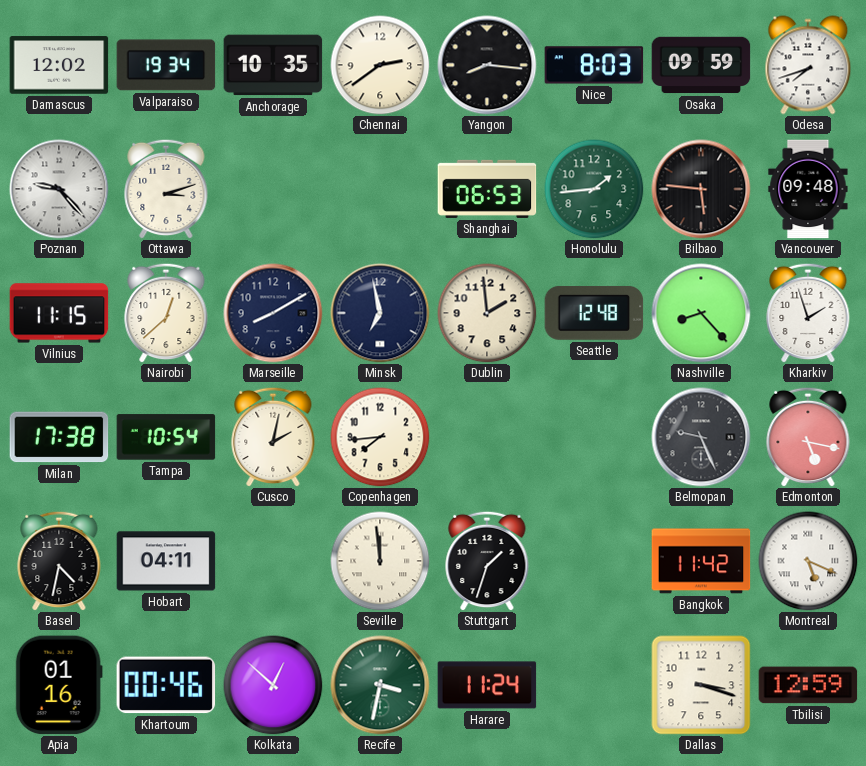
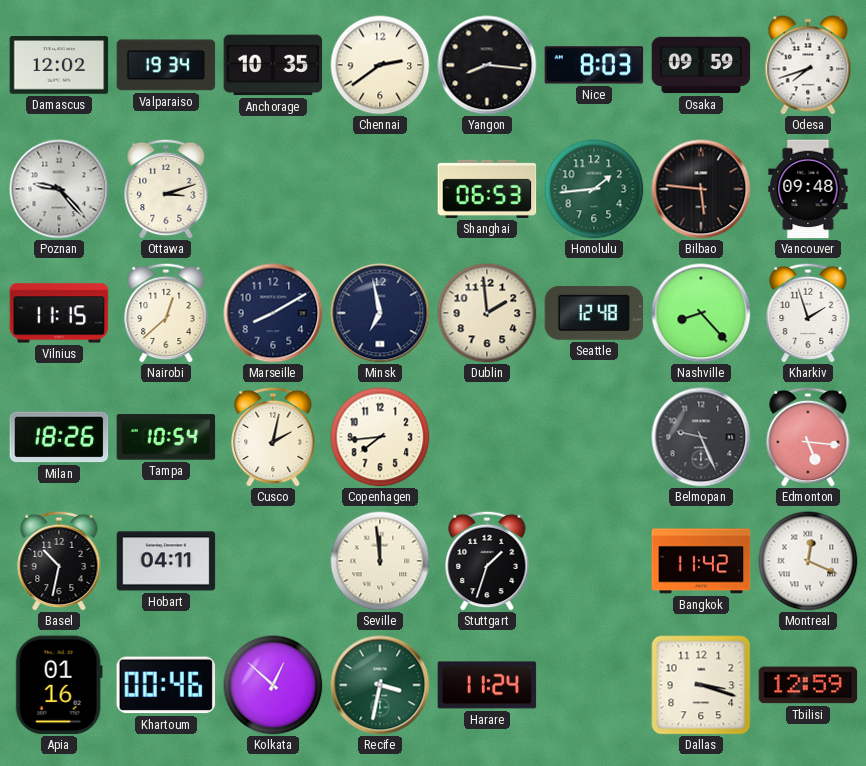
Milan: 17:38 -> 18:26 (59, 437)
Edmonton: 5:17 -> 5:16 (808, 437)
Basel: 4:32 -> 10:32 (59, 561)
Montreal: 5:19 -> 12:19 (808, 561)
